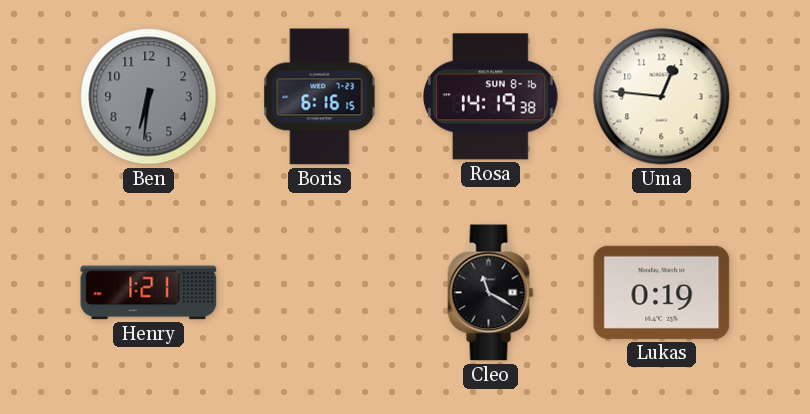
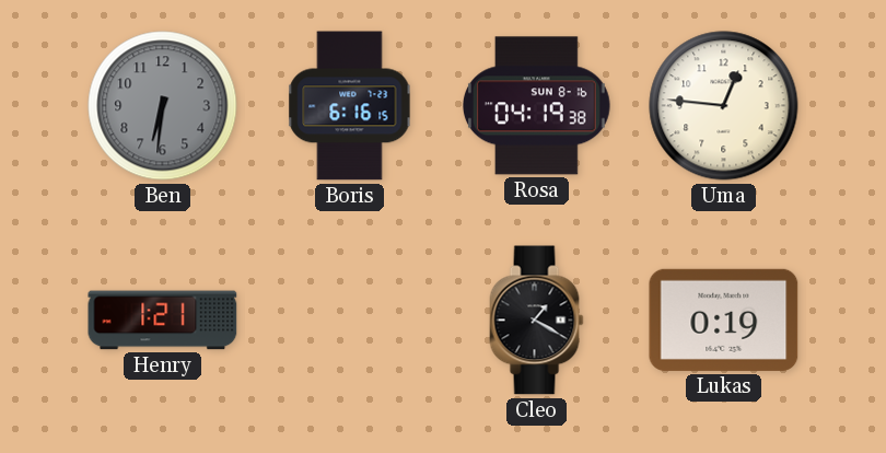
Rosa: 14:19 -> 04:19 (537, 106)
Cleo: 11:20 -> 1:20 (537, 321)
